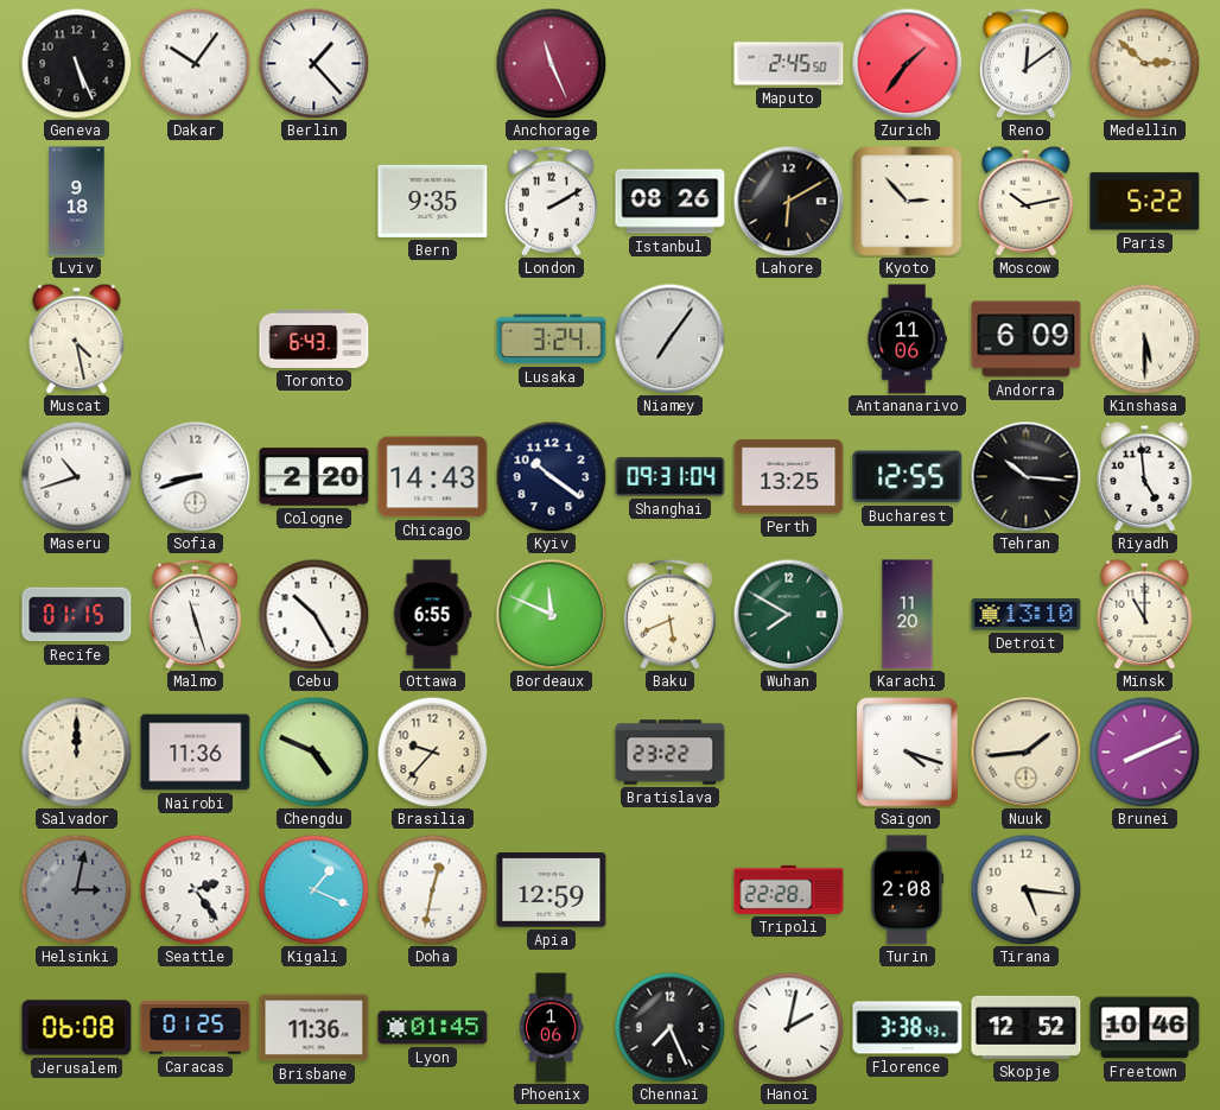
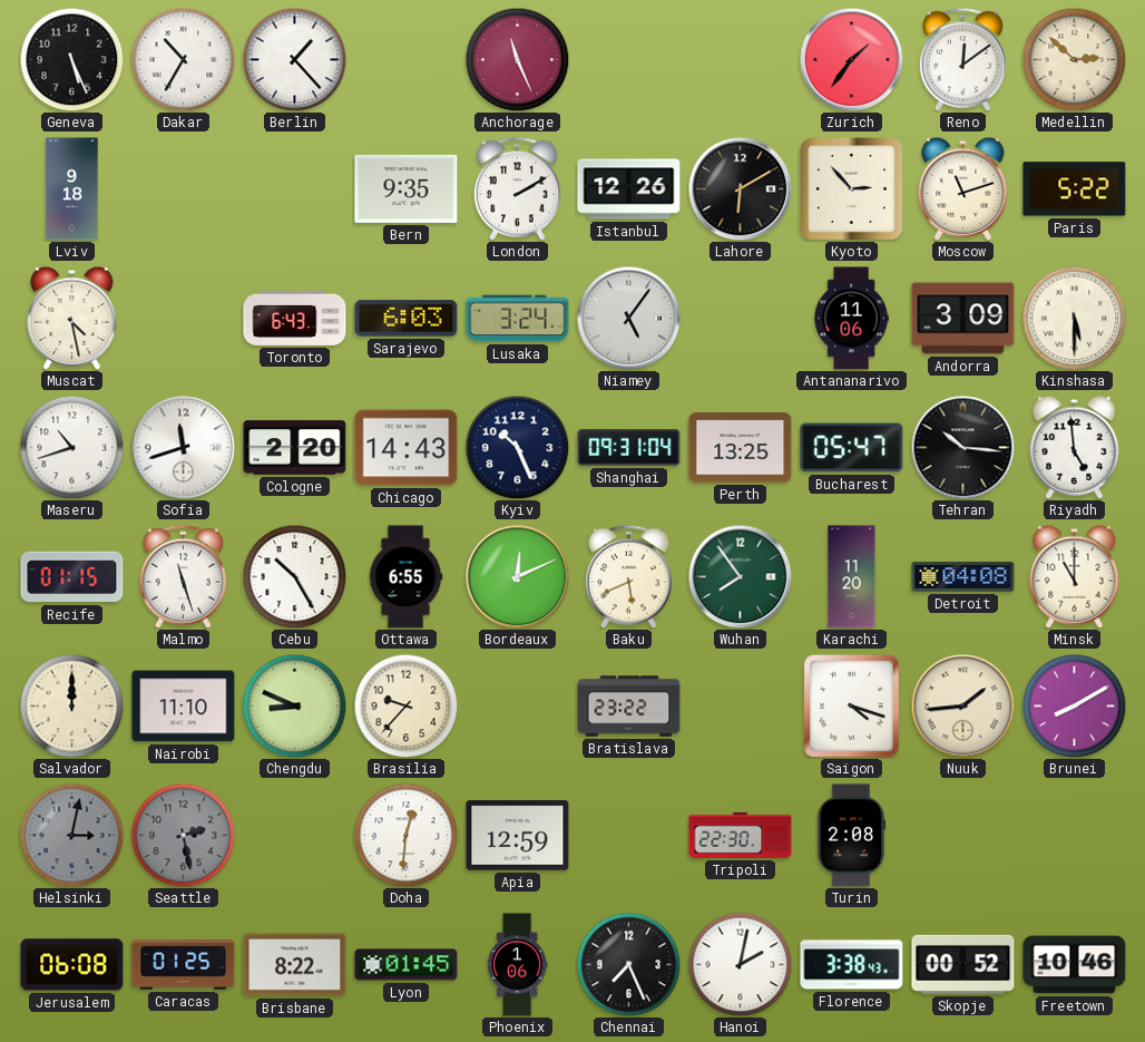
Dakar: 10:06 -> 10:35 (183, 59)
Maputo: 2:45 -> none (789, 64)
Istanbul: 08:26 -> 12:26 (629, 189)
Moscow: 10:13 -> 11:12 (963, 188)
Sarajevo: none -> 6:03 (407, 319)
Niamey: 7:06 -> 5:06 (628, 318)
Andorra: 6:09 -> 3:09 (963, 319)
Sofia: 8:42 -> 11:42 (183, 447)
Kyiv: 10:21 -> 10:26 (517, 447)
Bucharest: 12:55 -> 05:47 (852, 448)
Bordeaux: 11:49 -> 12:11 (517, 576)
Wuhan: 7:50 -> 7:54 (740, 576)
Detroit: 13:10 -> 04:08 (963, 577)
Nairobi: 11:36 -> 11:10 (184, 707)
Chengdu: 4:49 -> 8:49 (294, 705)
Brunei: 8:11 -> 8:10 (1074, 705)
Seattle: 2:24 -> 2:28 (183, 835)
Seattle dial: white -> grey (183, 835)
Kigali: 1:19 -> none (313, 889)
Doha: 12:32 -> 12:31 (405, 835)
Tripoli: 22:28 -> 22:30 (741, 835)
Tirana: 5:16 -> none (1025, 889)
Brisbane: 11:36 -> 8:22 (295, 965)
Skopje: 12:52 -> 00:52 (963, 964)
